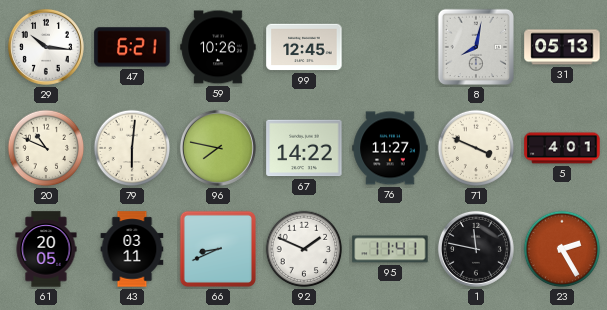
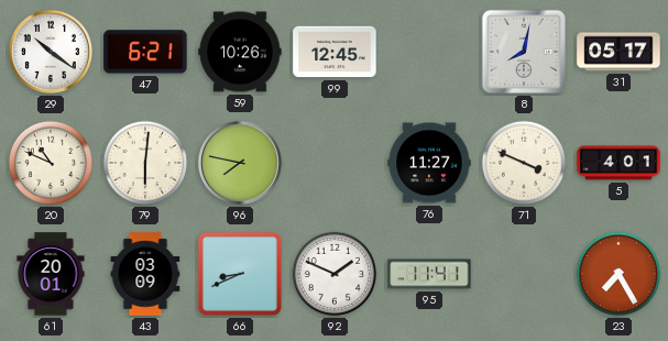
29: 10:16 -> 10:21 (51, 52)
31: 05:13 -> 05:17 (618, 52)
67: 14:22 -> none (304, 148)
61: 20:05 -> 20:01 (51, 274)
43: 03:11 -> 03:09 (145, 274)
1: 11:47 -> none (476, 249)
23: 2:25 -> 7:25 (618, 274)
